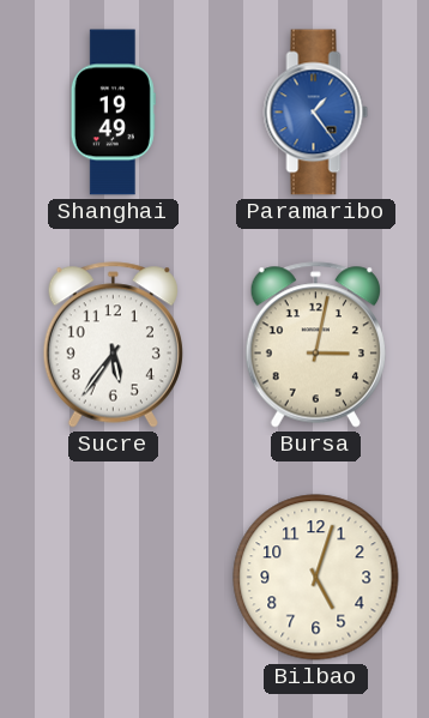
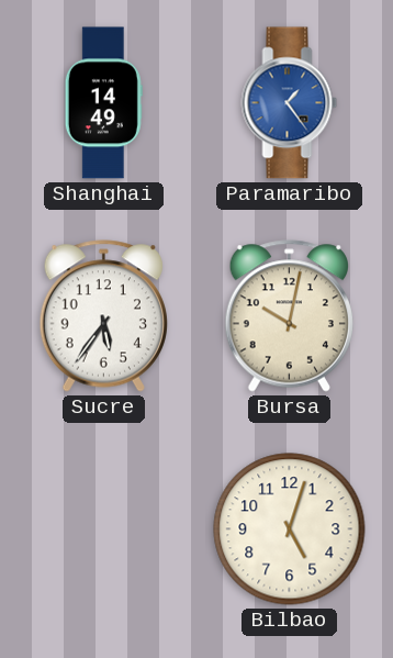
Shanghai: 19:49 -> 14:49 (103, 103)
Bursa: 3:02 -> 10:02 (289, 316)
